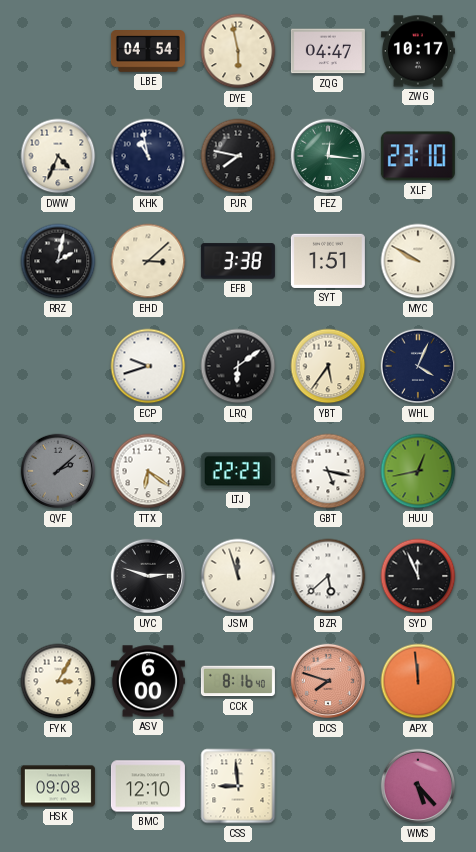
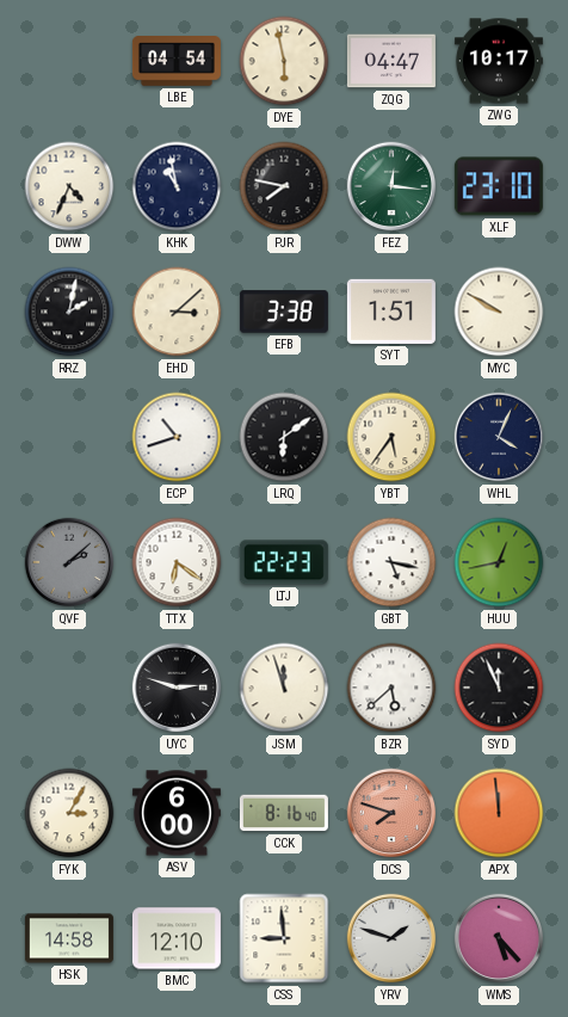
ECP: 9:42 -> 10:42 (177, 437)
HSK: 09:08 -> 14:58 (69, 938)
YRV: none -> 1:48 (391, 938)
